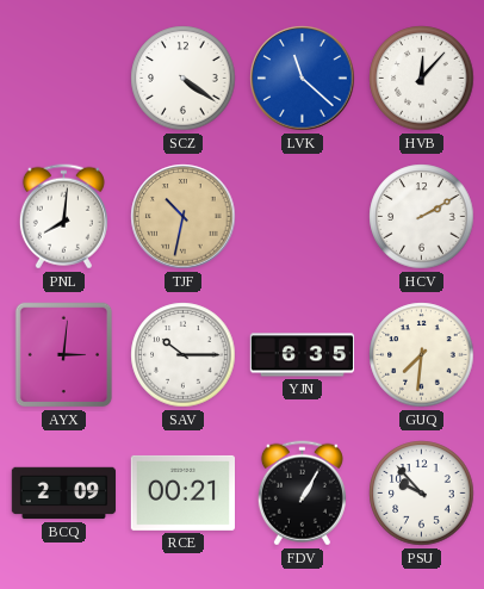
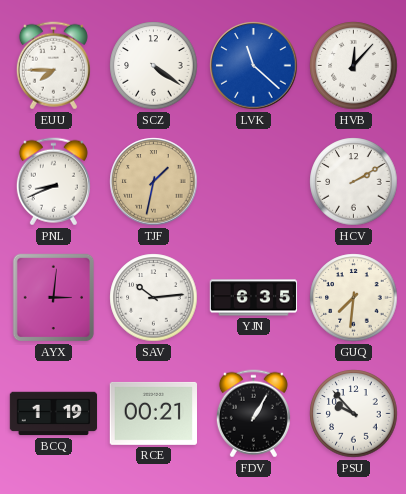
EUU: none -> 7:45 (53, 66)
PNL: 8:01 -> 8:41 (53, 182)
TJF: 10:32 -> 1:32 (154, 182)
SAV: 10:15 -> 10:14 (154, 298)
BCQ: 2:09 -> 1:19 (54, 414)
